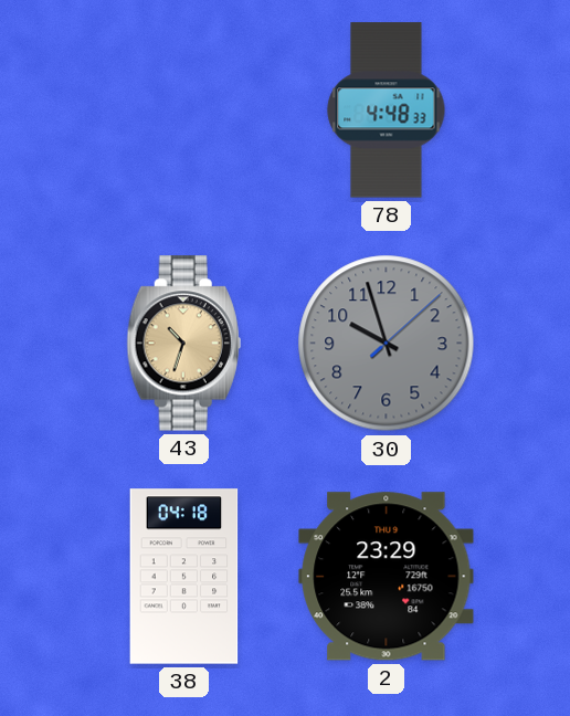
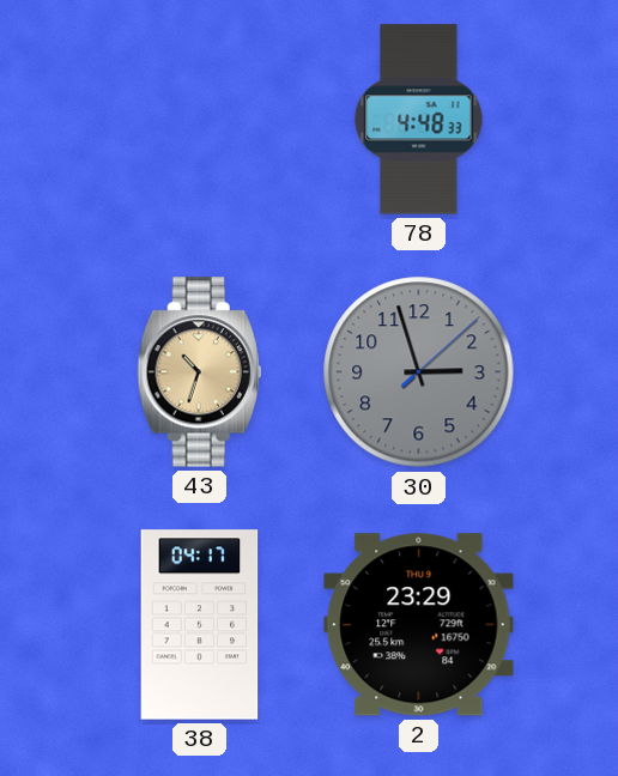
30: 9:57 -> 2:57 (419, 372)
38: 04:18 -> 04:17 (200, 625)
